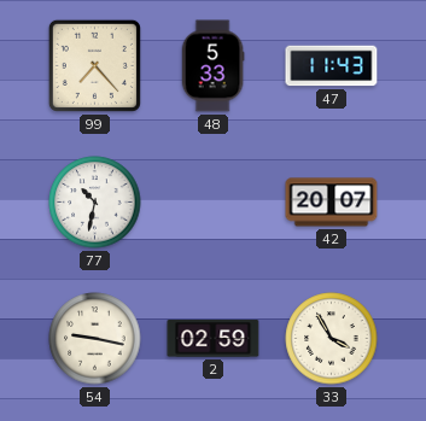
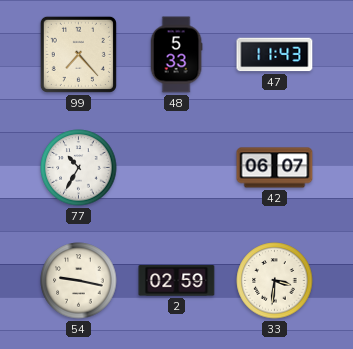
77: 10:32 -> 10:35 (79, 168)
42: 20:07 -> 06:07 (275, 168)
33: 3:55 -> 3:31 (275, 281)
